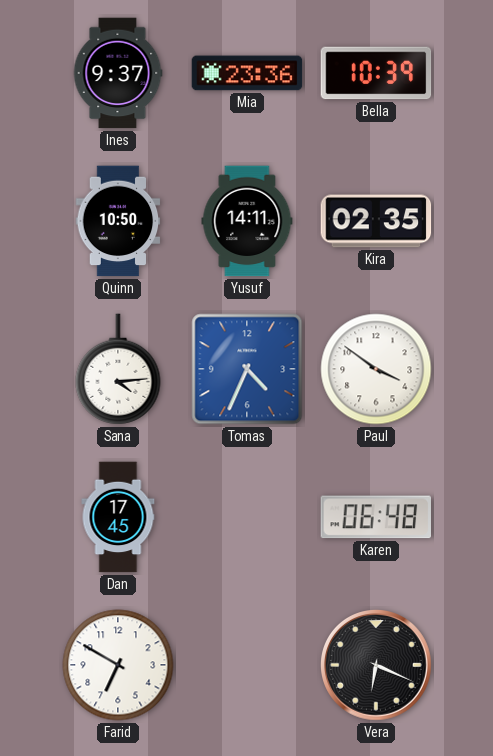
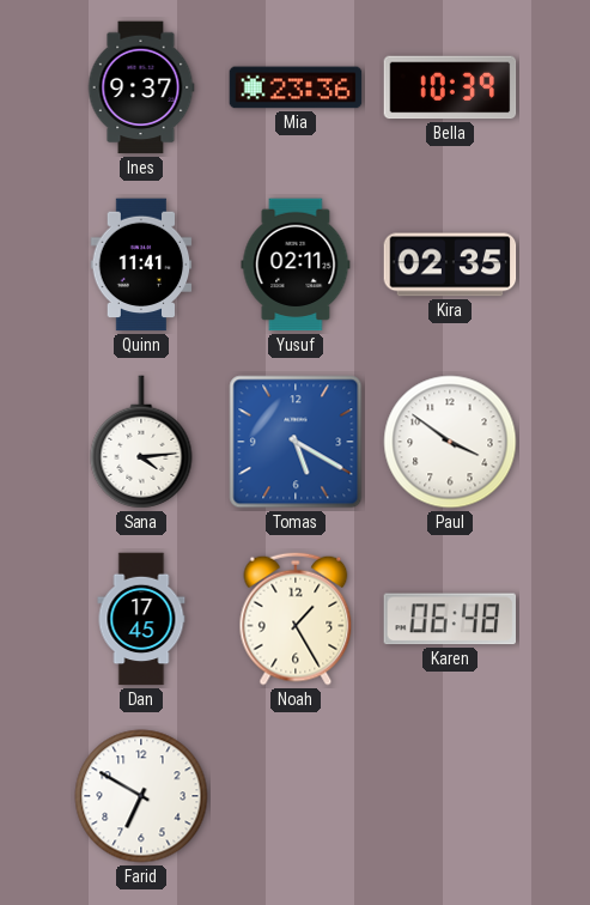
Quinn: 10:50 -> 11:41 (141, 265)
Yusuf: 14:11 -> 02:11 (296, 265)
Tomas: 4:34 -> 5:20 (296, 442)
Noah: none -> 1:25 (296, 619)
Vera: 6:19 -> none (377, 666)
